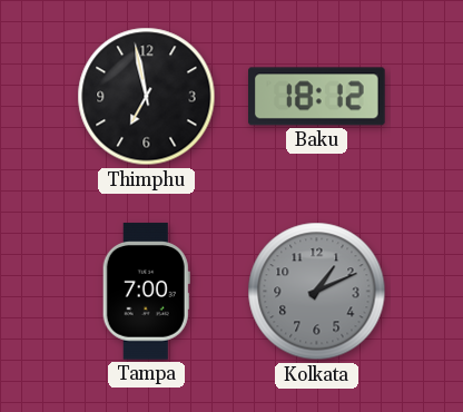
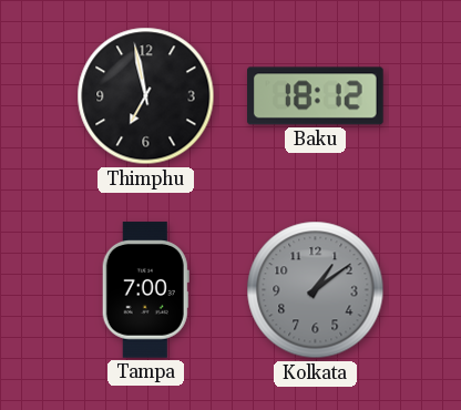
Kolkata: 1:11 -> 1:09 (316, 290)
